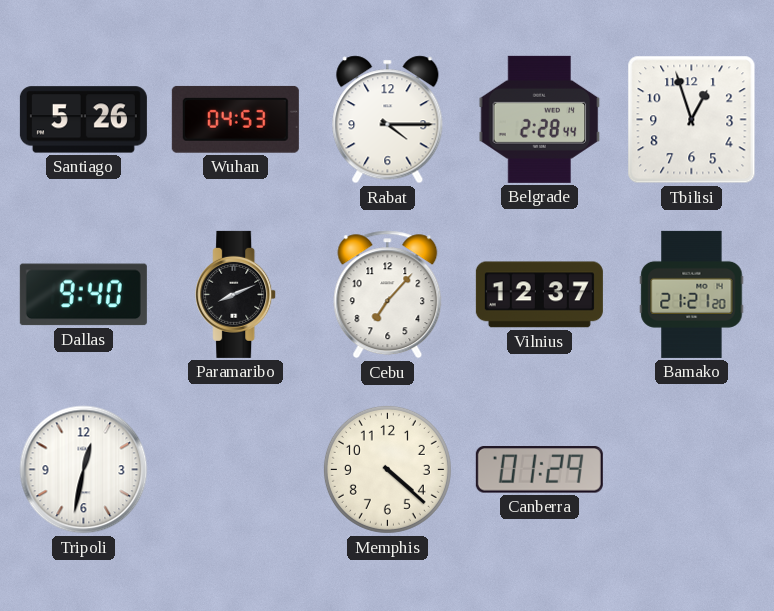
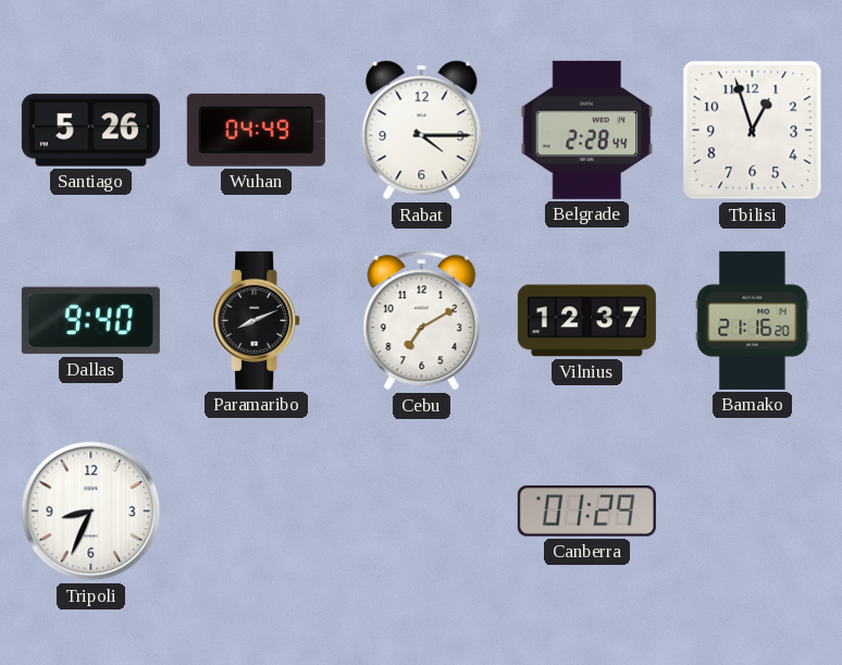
Wuhan: 04:53 -> 04:49 (256, 130)
Cebu: 7:07 -> 7:10 (422, 321)
Bamako: 21:21 -> 21:16 (753, 320)
Tripoli: 12:32 -> 8:34 (91, 512)
Memphis: 4:22 -> none (387, 469)
